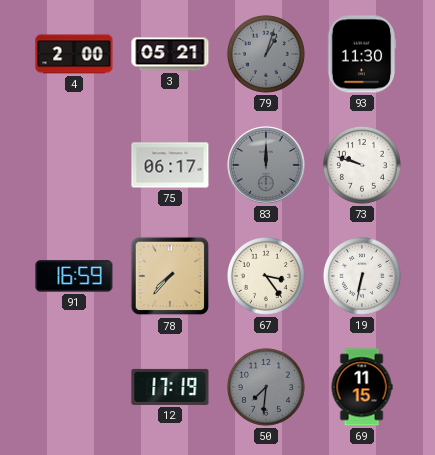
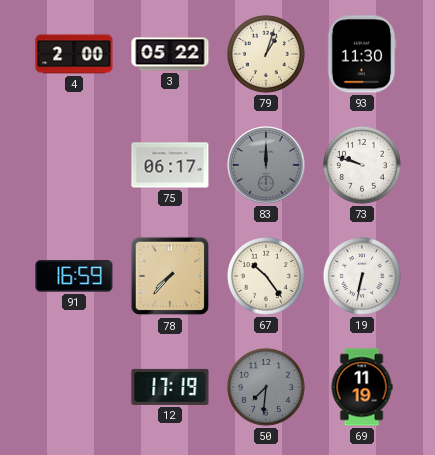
3: 05:21 -> 05:22 (170, 54)
79 dial: grey -> cream (266, 54)
67: 3:24 -> 10:24 (266, 276)
69: 11:15 -> 11:19 (362, 387)
